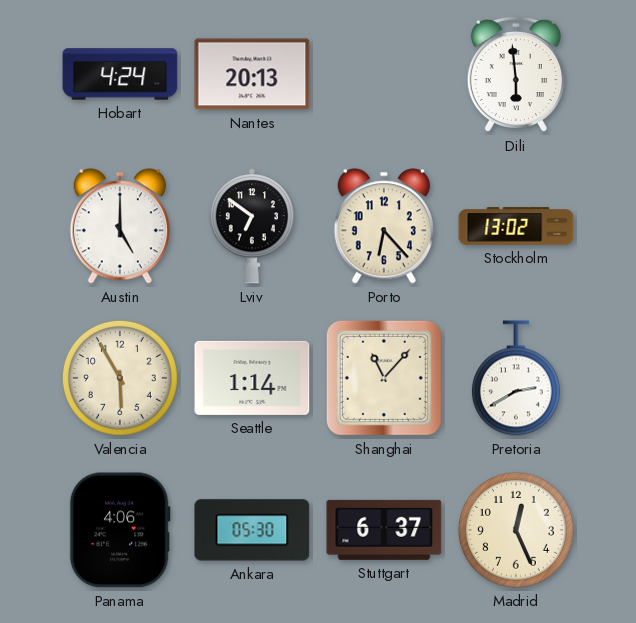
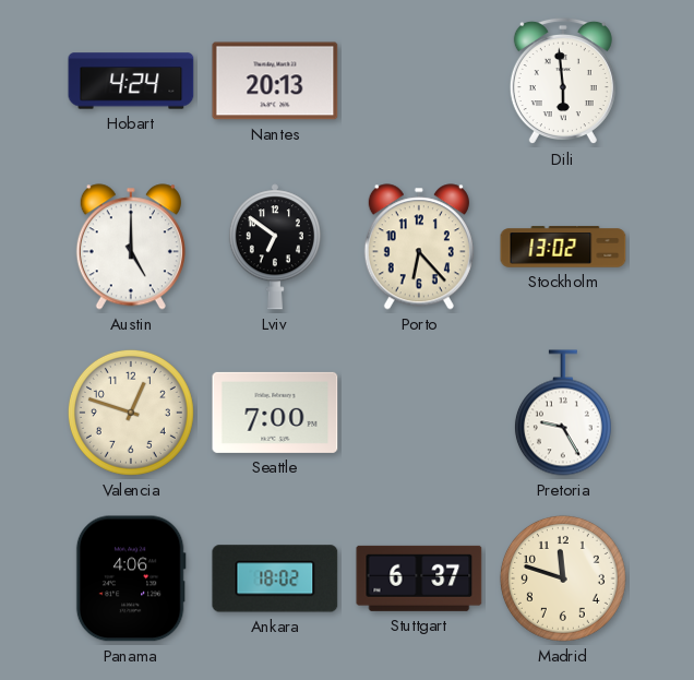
Valencia: 5:55 -> 12:48 (131, 413)
Seattle: 1:14 -> 7:00 (275, 413)
Shanghai: 11:07 -> none (384, 378)
Pretoria: 2:40 -> 9:25 (563, 413)
Ankara: 05:30 -> 18:02 (275, 578)
Madrid: 12:26 -> 11:48 (563, 578)
